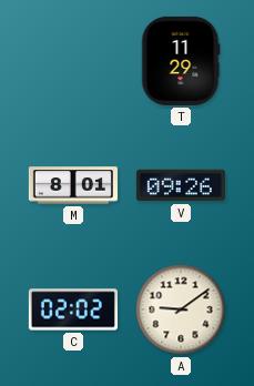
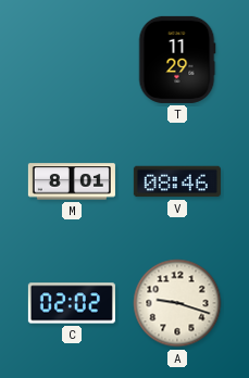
V: 09:26 -> 08:46 (177, 181)
A: 9:09 -> 9:18 (177, 303)
